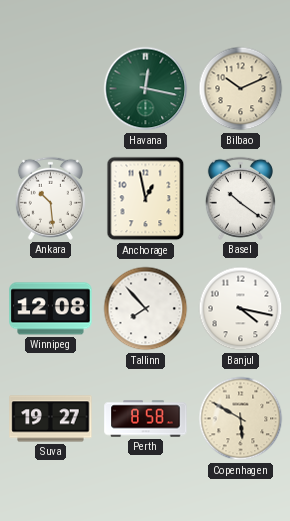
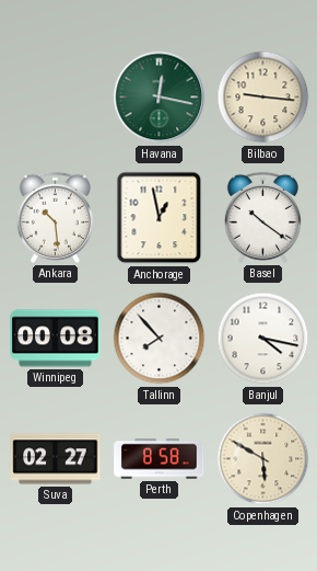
Bilbao: 10:11 -> 9:16 (263, 98)
Winnipeg: 12:08 -> 00:08 (56, 339)
Suva: 19:27 -> 02:27 (56, 459)
